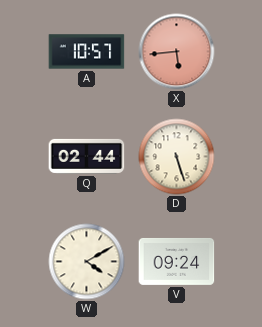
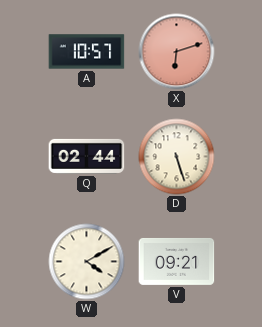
X: 5:44 -> 6:12 (177, 52)
V: 09:24 -> 09:21 (177, 261)
